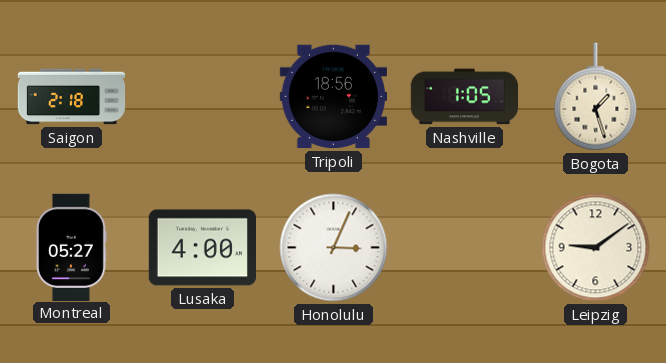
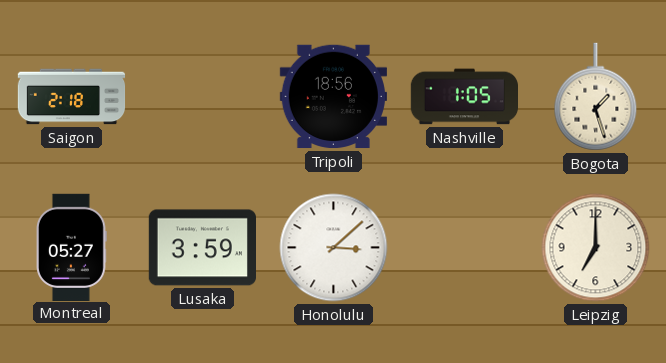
Lusaka: 4:00 -> 3:59 (202, 248)
Honolulu: 3:04 -> 3:08 (334, 248)
Leipzig: 9:09 -> 7:00 (596, 248)
